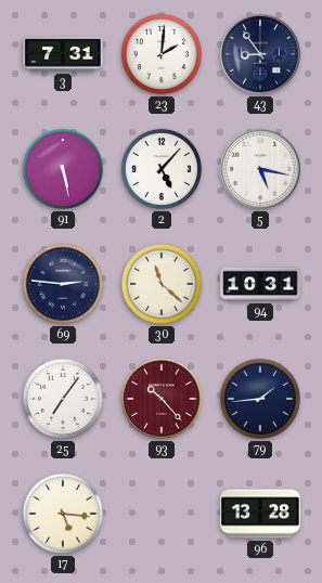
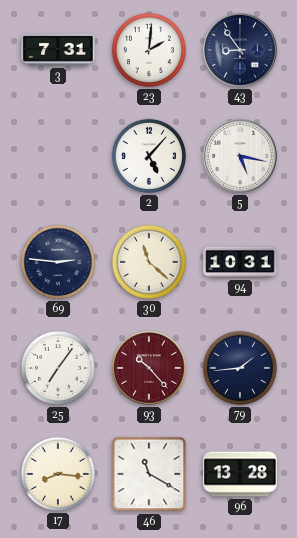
91: 5:28 -> none (63, 169)
17: 5:16 -> 8:16 (58, 474)
46: none -> 11:20 (149, 474)
